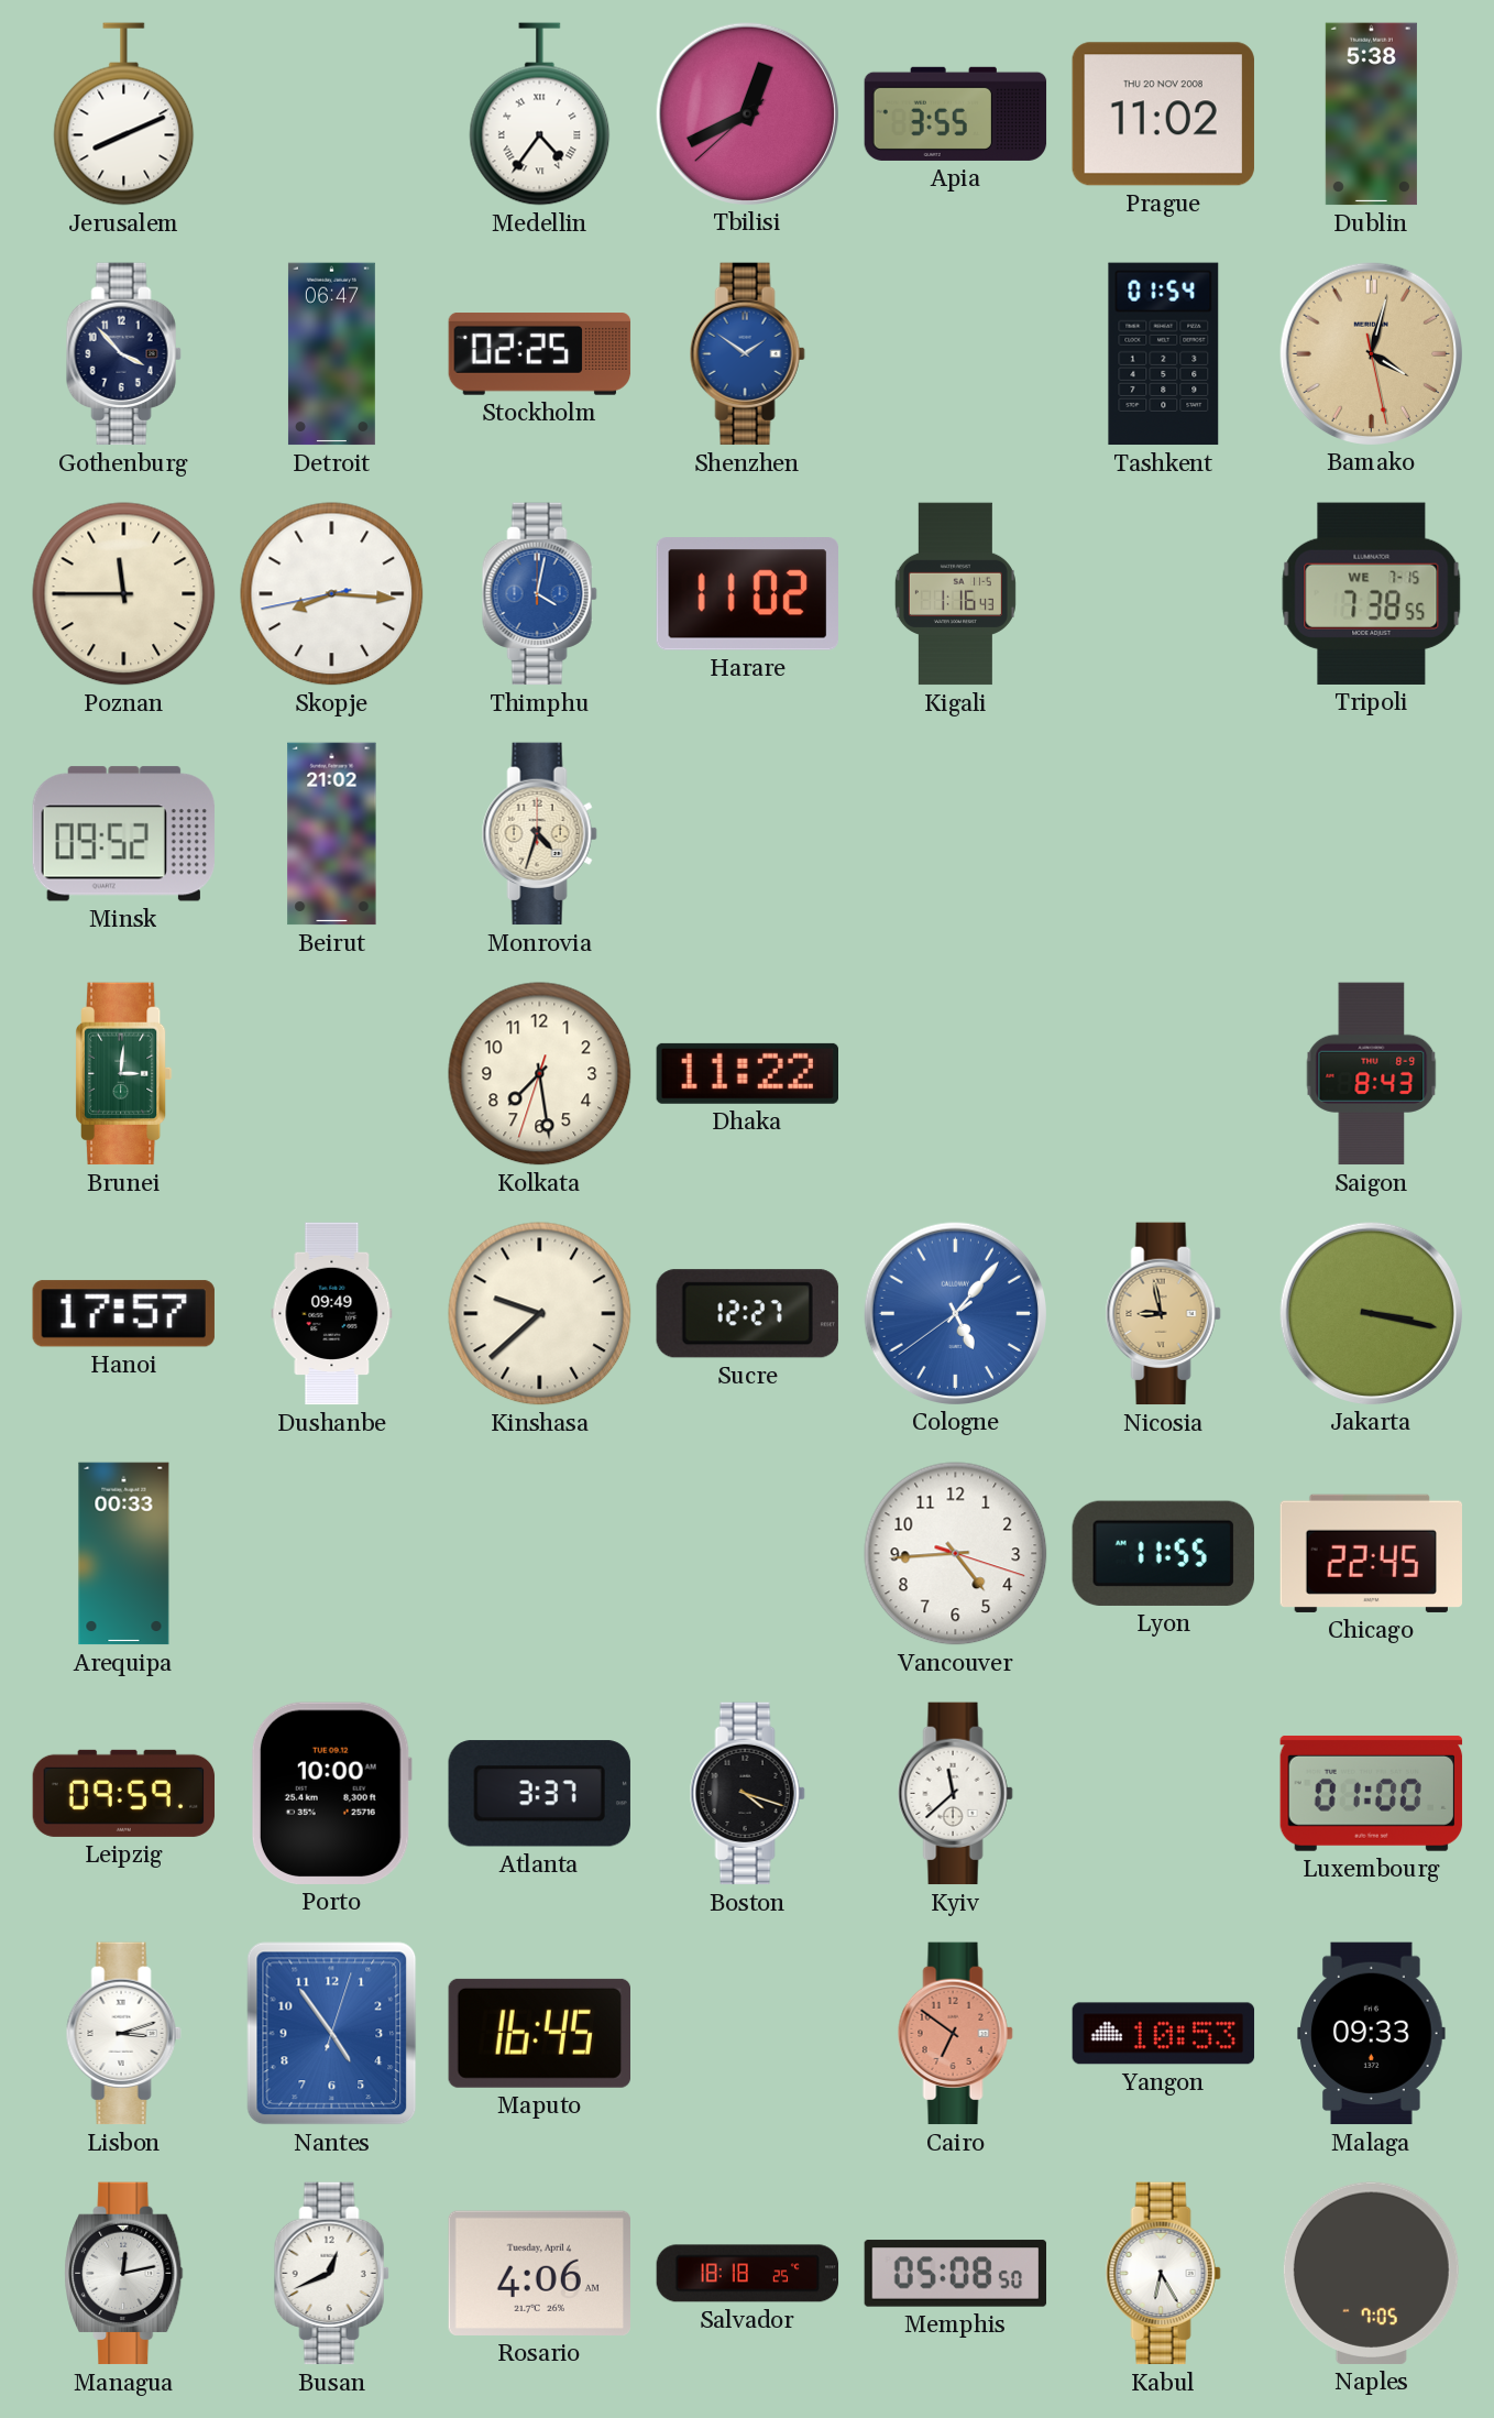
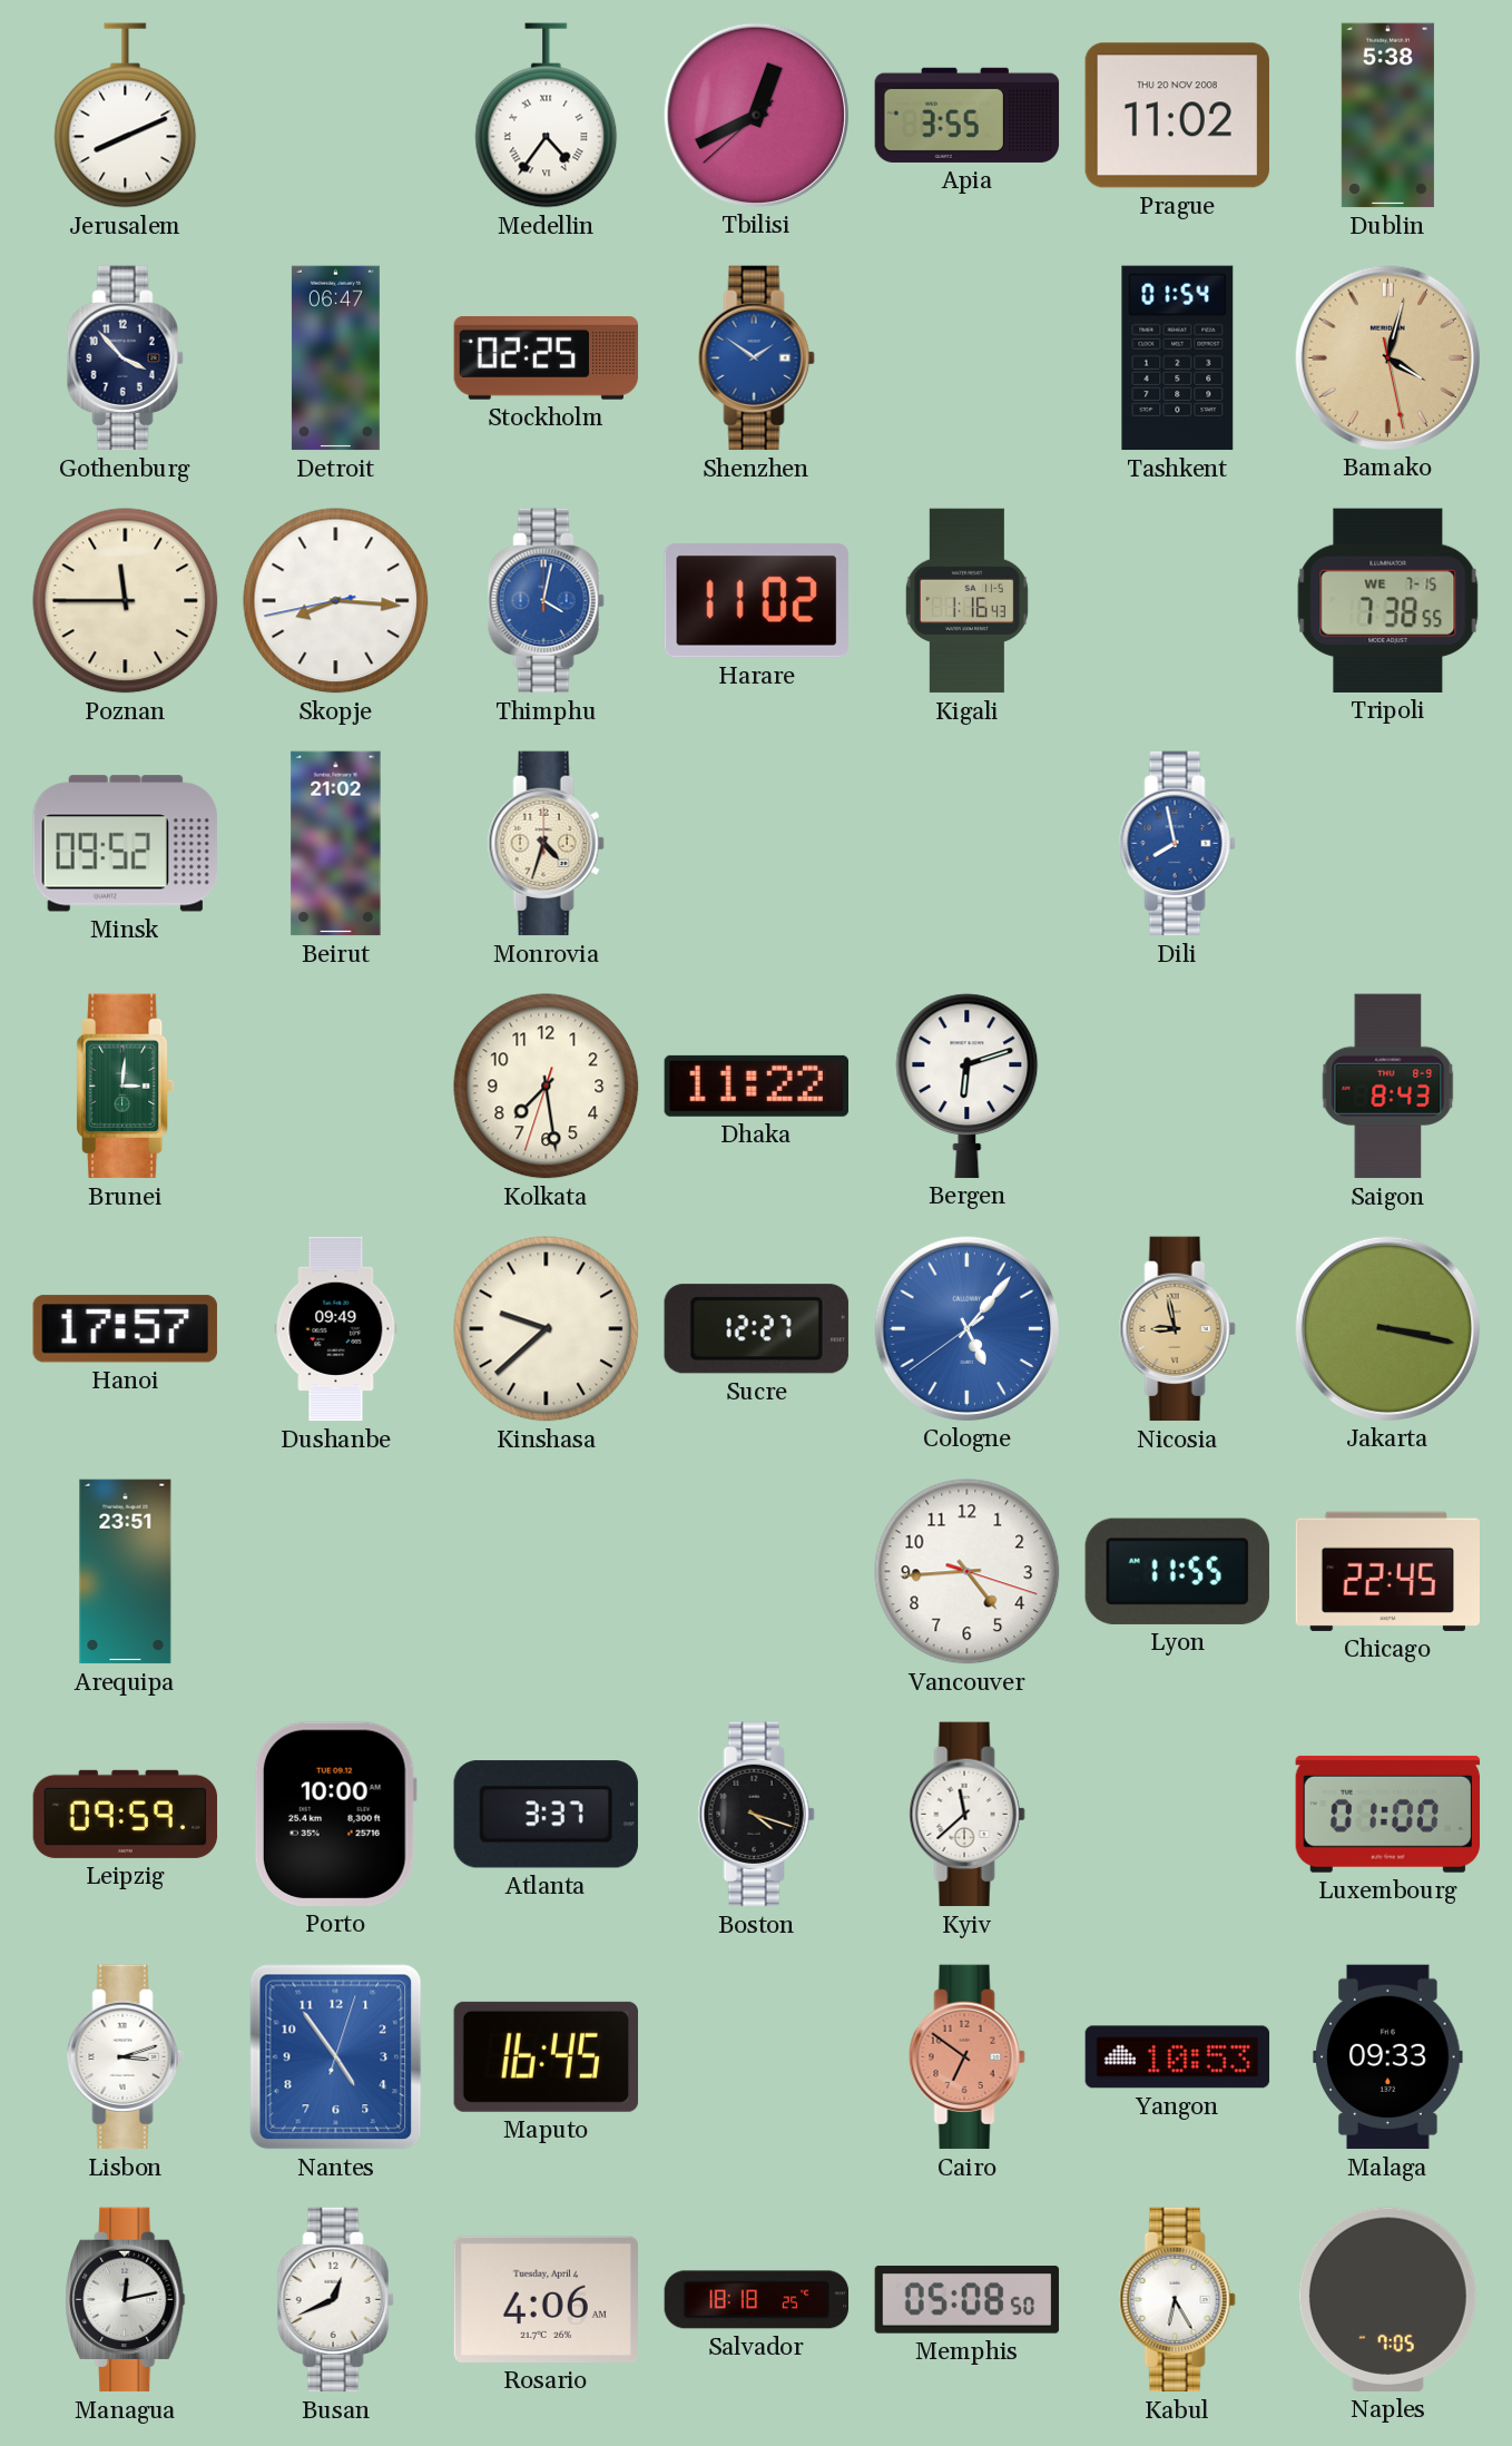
Dili: none -> 7:58 (1177, 844)
Bergen: none -> 6:12 (968, 1086)
Arequipa: 00:33 -> 23:51 (126, 1572)
